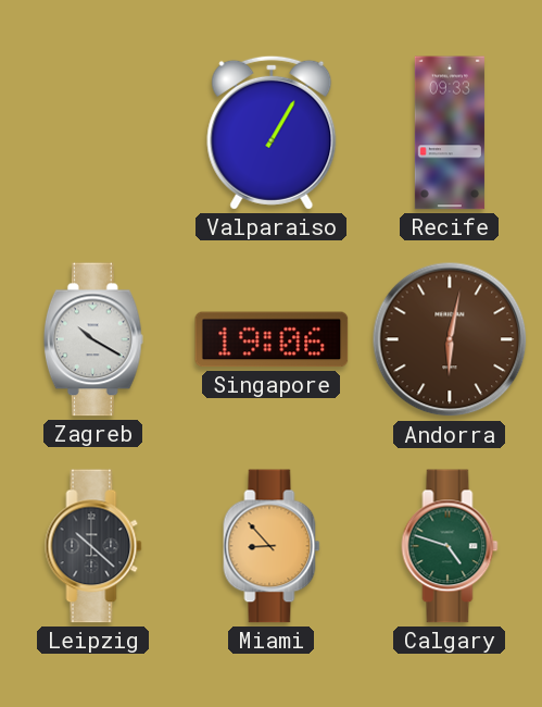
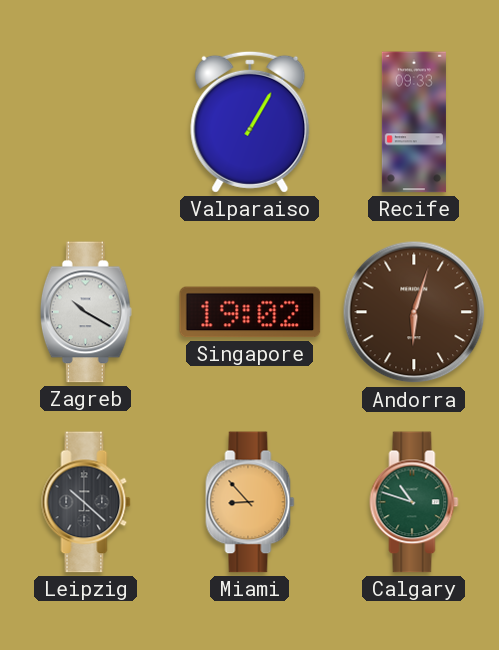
Singapore: 19:06 -> 19:02 (250, 312)
Andorra: 6:02 -> 6:03 (414, 312)
Calgary: 4:48 -> 10:48 (414, 502)
